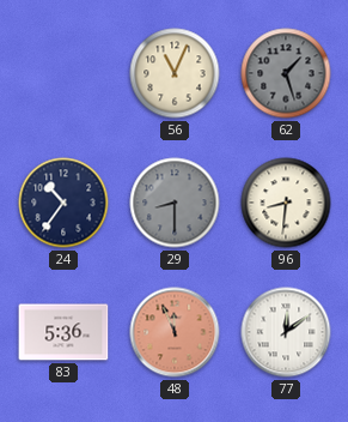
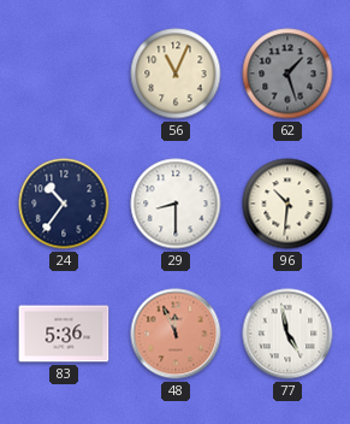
29 dial: grey -> white (176, 204)
96: 8:31 -> 10:31 (287, 204)
77: 12:09 -> 4:58 (287, 334)
